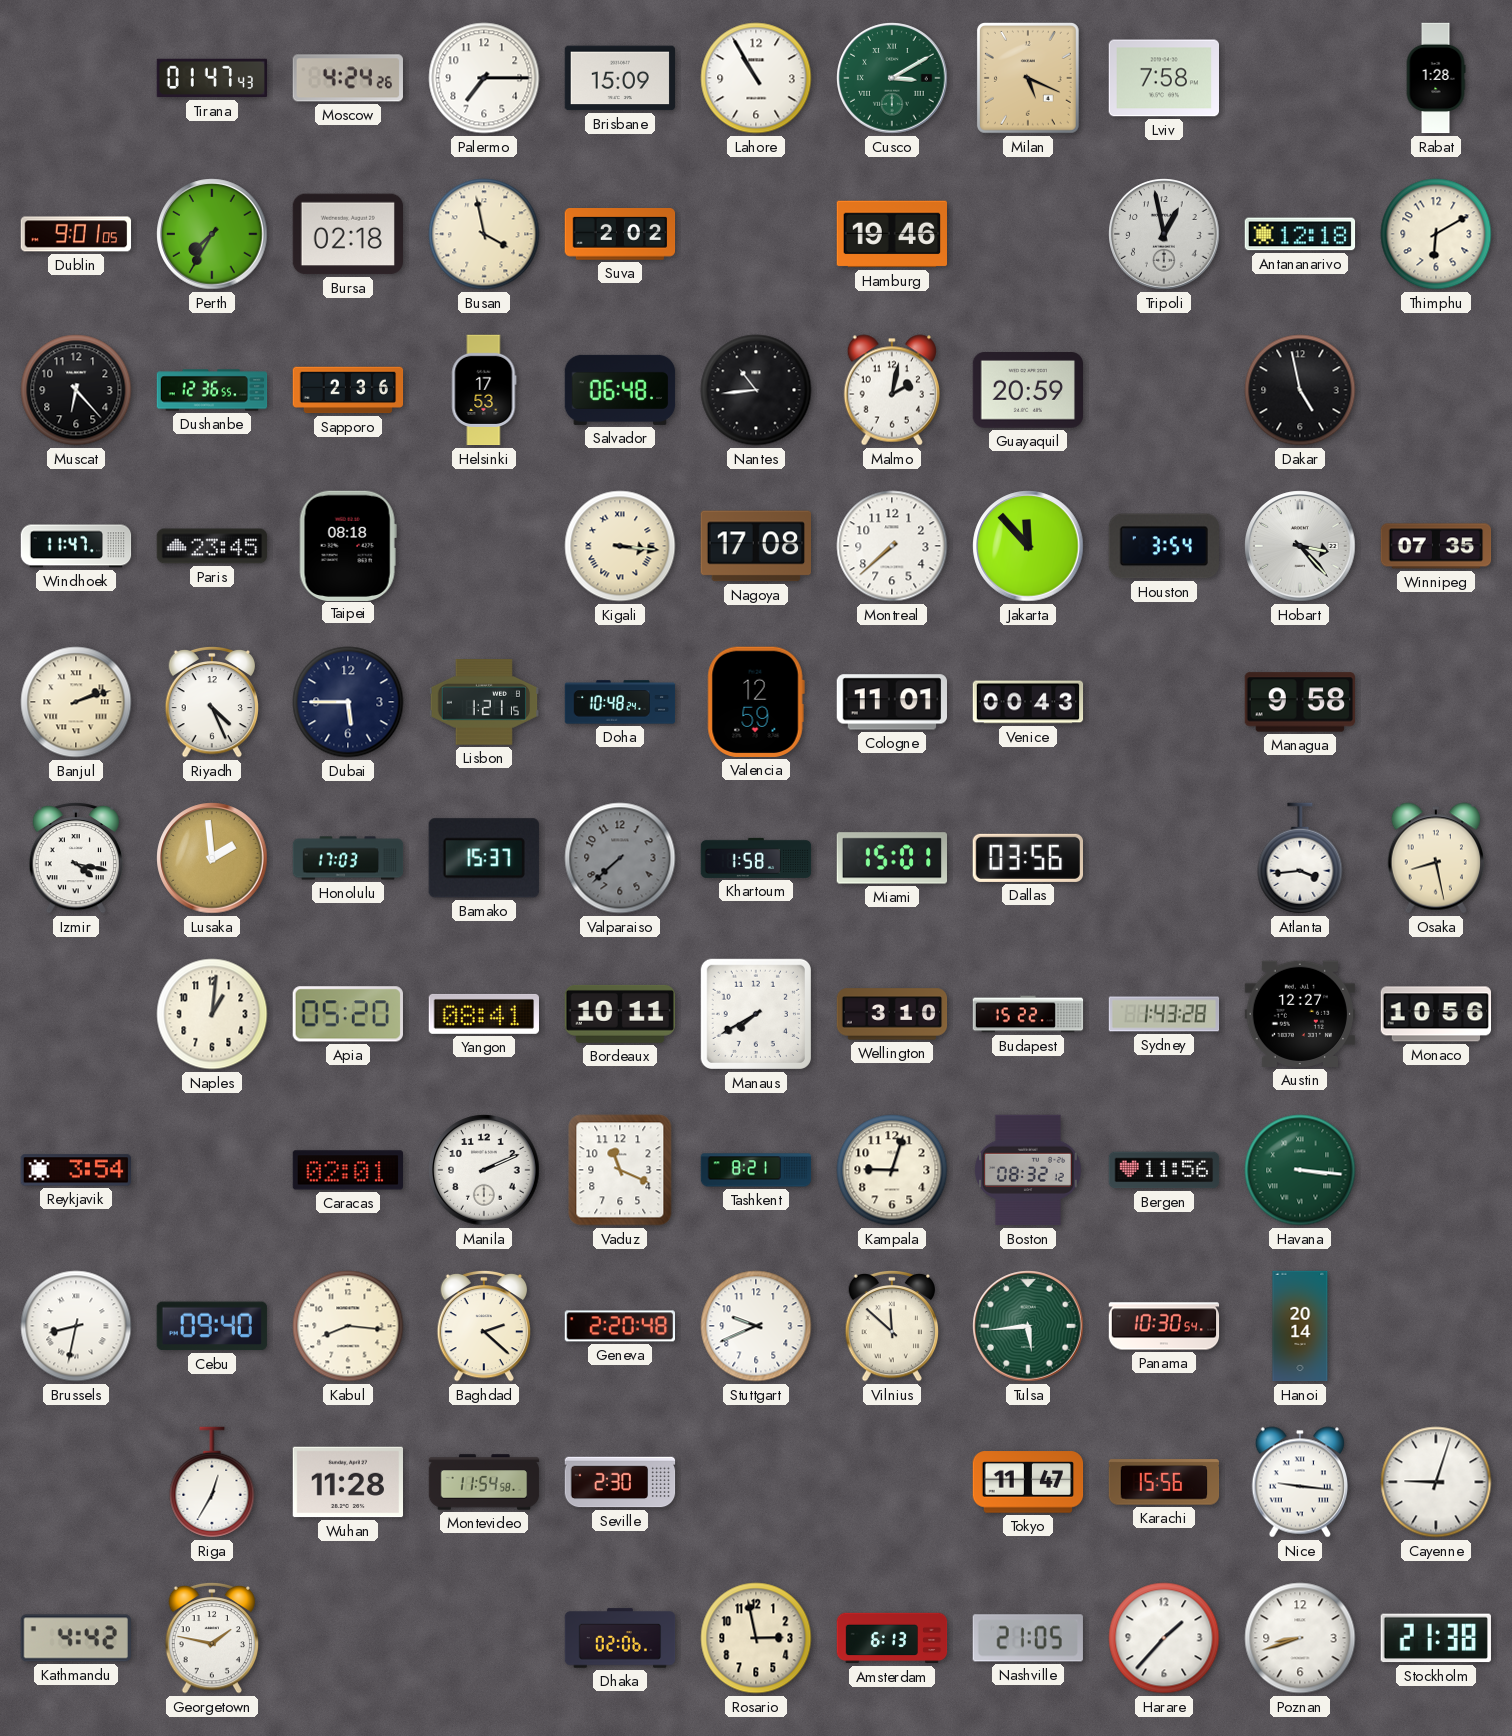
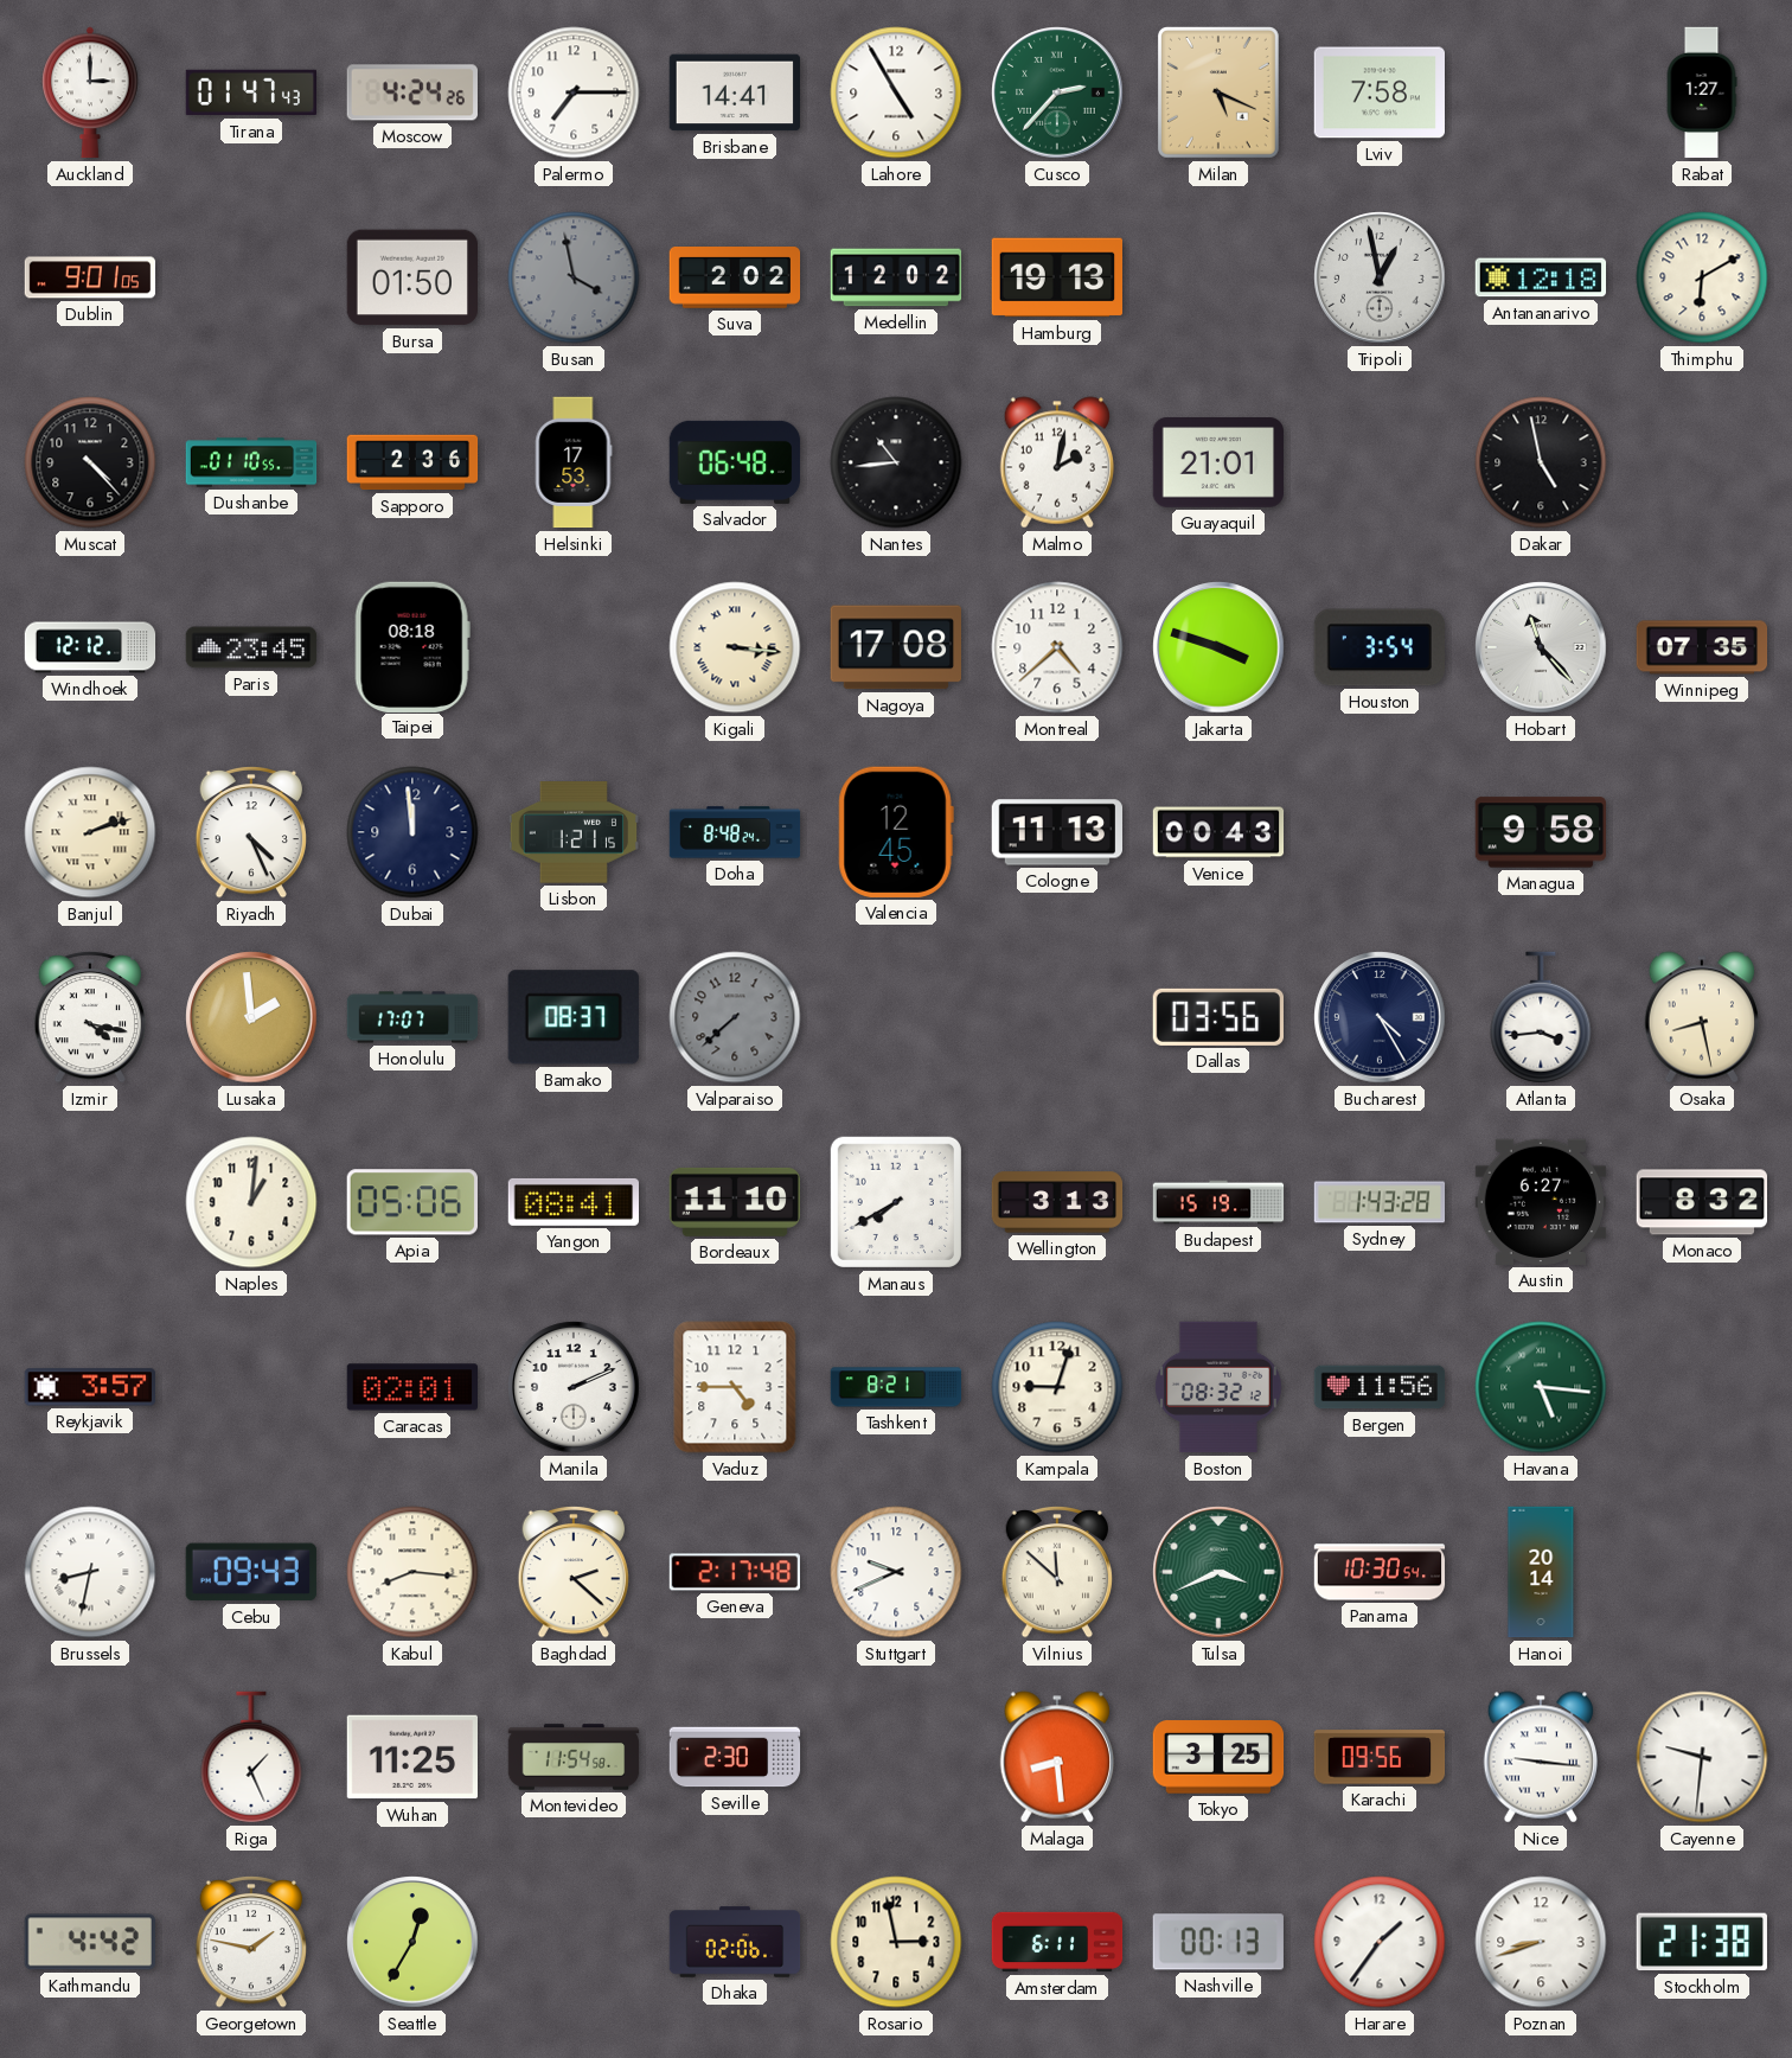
Auckland: none -> 3:00 (90, 92)
Brisbane: 15:09 -> 14:41 (735, 92)
Lahore: 10:55 -> 4:55 (896, 92)
Cusco: 3:10 -> 2:37 (1057, 92)
Rabat: 1:28 -> 1:27 (1702, 92)
Perth: 7:35 -> none (212, 234)
Bursa: 02:18 -> 01:50 (411, 277)
Busan dial: cream -> grey (574, 277)
Medellin: none -> 12:02 (896, 277)
Hamburg: 19:46 -> 19:13 (1057, 277)
Muscat: 6:23 -> 4:23 (90, 462)
Dushanbe: 12:36 -> 01:10 (251, 462)
Guayaquil: 20:59 -> 21:01 (1217, 464)
Windhoek: 11:47 -> 12:12 (90, 647)
Montreal: 7:38 -> 4:38 (1057, 647)
Jakarta: 11:53 -> 3:48 (1218, 647)
Hobart: 3:23 -> 11:23 (1541, 647)
Dubai: 5:45 -> 11:59 (412, 832)
Doha: 10:48 -> 8:48 (735, 832)
Valencia: 12:59 -> 12:45 (896, 832)
Cologne: 11:01 -> 11:13 (1056, 832)
Honolulu: 17:03 -> 17:07 (412, 1017)
Bamako: 15:37 -> 08:37 (574, 1017)
Khartoum: 1:58 -> none (756, 858)
Miami: 15:01 -> none (891, 858)
Bucharest: none -> 4:25 (1380, 1017)
Apia: 05:20 -> 05:06 (412, 1202)
Bordeaux: 10:11 -> 11:10 (734, 1202)
Wellington: 3:10 -> 3:13 (1057, 1202)
Budapest: 15:22 -> 15:19 (1218, 1202)
Austin: 12:27 -> 6:27 (1540, 1202)
Monaco: 10:56 -> 8:32 (1701, 1202)
Reykjavik: 3:54 -> 3:57 (89, 1387)
Vaduz: 11:19 -> 4:45 (735, 1387)
Havana: 3:16 -> 5:16 (1541, 1387)
Cebu: 09:40 -> 09:43 (251, 1572)
Geneva: 2:20 -> 2:17 (734, 1572)
Tulsa: 5:44 -> 3:41 (1218, 1572)
Riga: 12:35 -> 1:26 (251, 1757)
Wuhan: 11:28 -> 11:25 (411, 1757)
Malaga: none -> 8:29 (1056, 1757)
Tokyo: 11:47 -> 3:25 (1218, 1757)
Karachi: 15:56 -> 09:56 (1380, 1757)
Cayenne: 9:03 -> 9:31 (1702, 1757)
Seattle: none -> 12:35 (412, 1942)
Amsterdam: 6:13 -> 6:11 (1057, 1942)
Nashville: 21:05 -> 00:13 (1218, 1942)
Harare: 1:37 -> 1:36 (1380, 1942)
